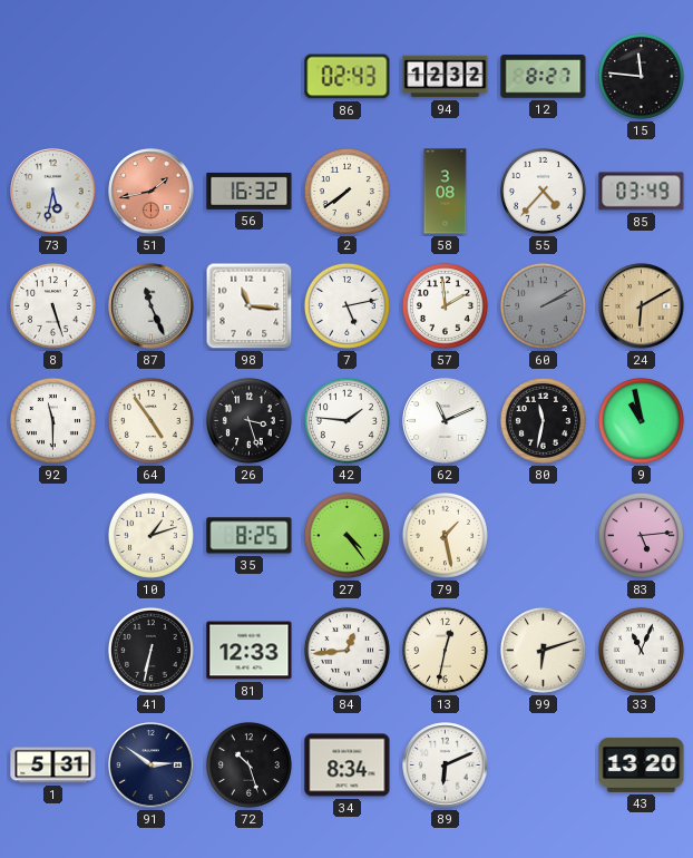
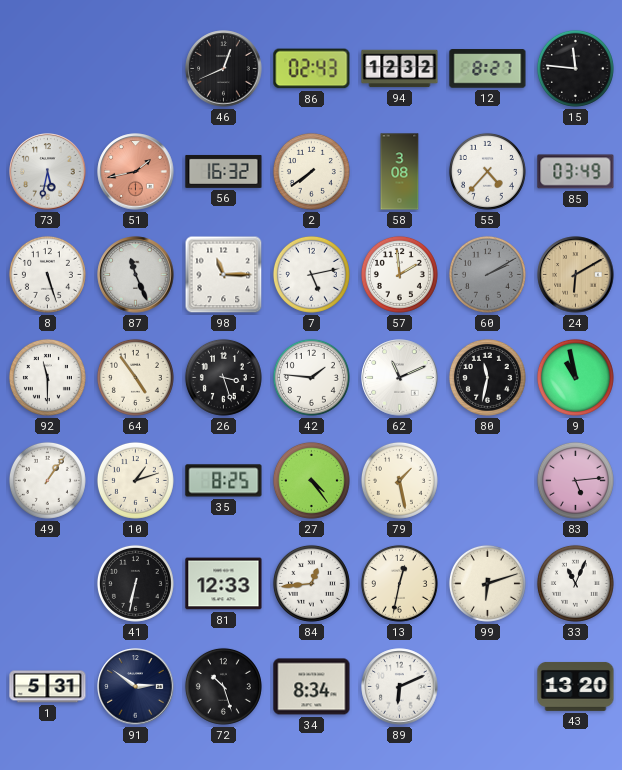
46: none -> 12:41 (224, 69)
98: 11:16 -> 11:15 (224, 275)
49: none -> 1:06 (47, 480)
